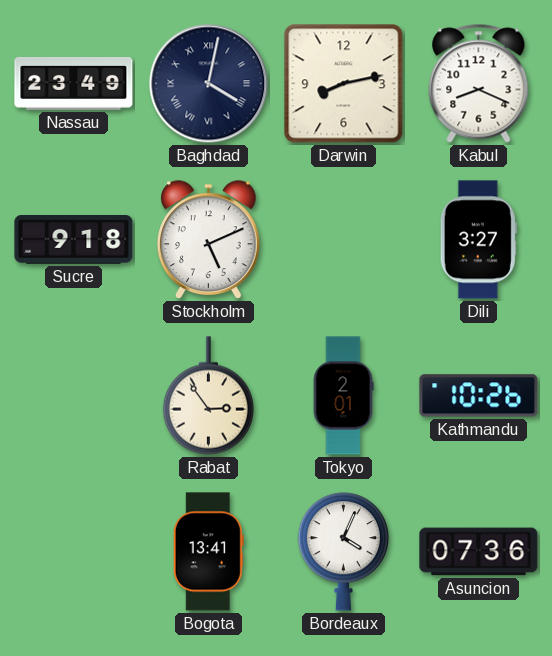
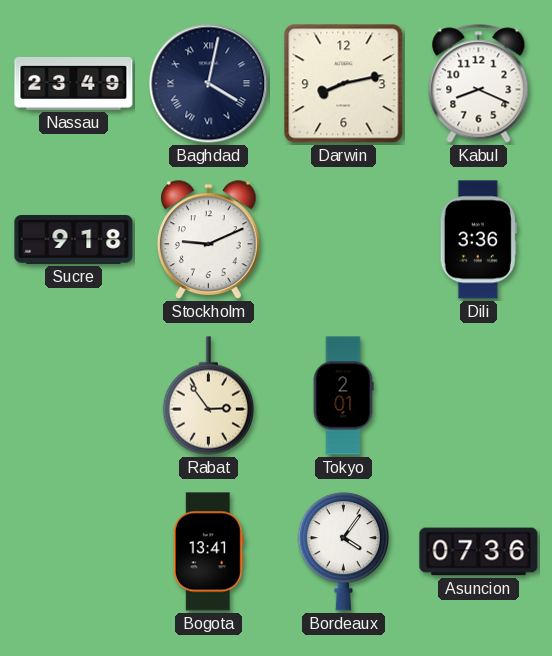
Stockholm: 5:11 -> 9:11 (209, 240)
Dili: 3:27 -> 3:36 (478, 240)
Kathmandu: 10:26 -> none (479, 396)
Bordeaux: 4:04 -> 4:06 (343, 552)
